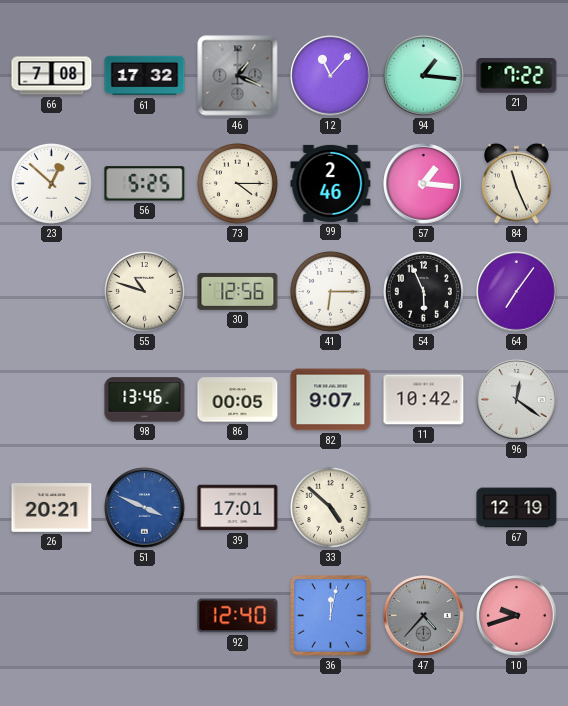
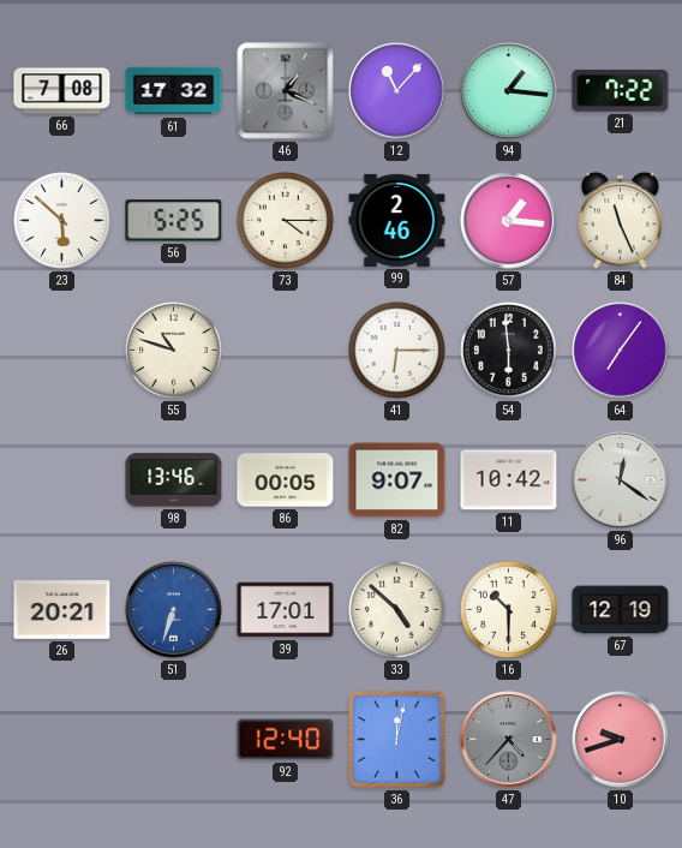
23: 12:52 -> 5:52 (61, 220)
30: 12:56 -> none (238, 291)
54: 5:56 -> 5:59 (508, 350)
51: 3:49 -> 6:33 (174, 610)
16: none -> 10:30 (508, 609)
